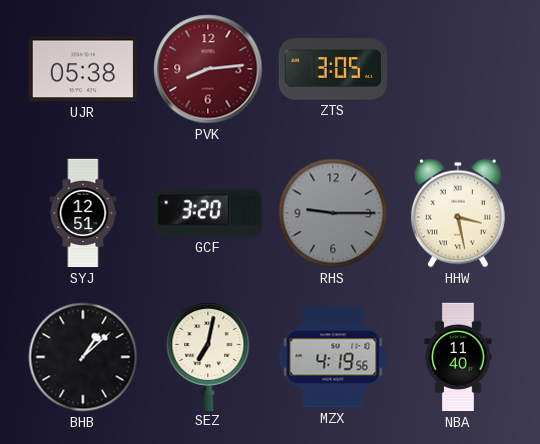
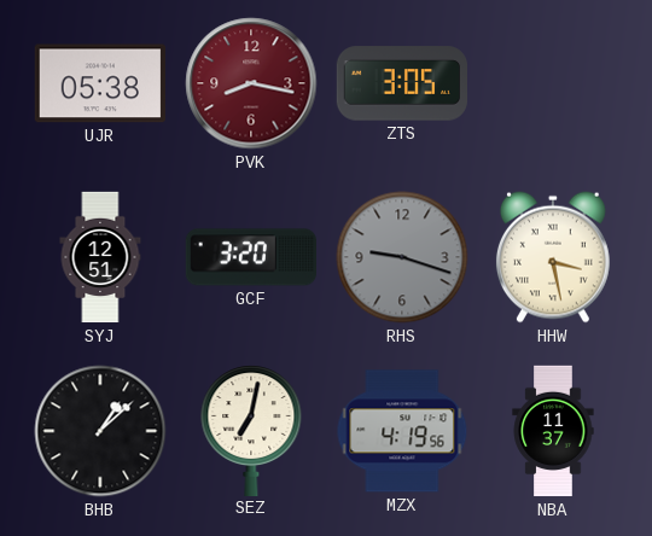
PVK: 8:14 -> 8:17 (251, 83)
RHS: 9:15 -> 9:18 (402, 257)
NBA: 11:40 -> 11:37 (553, 431)
